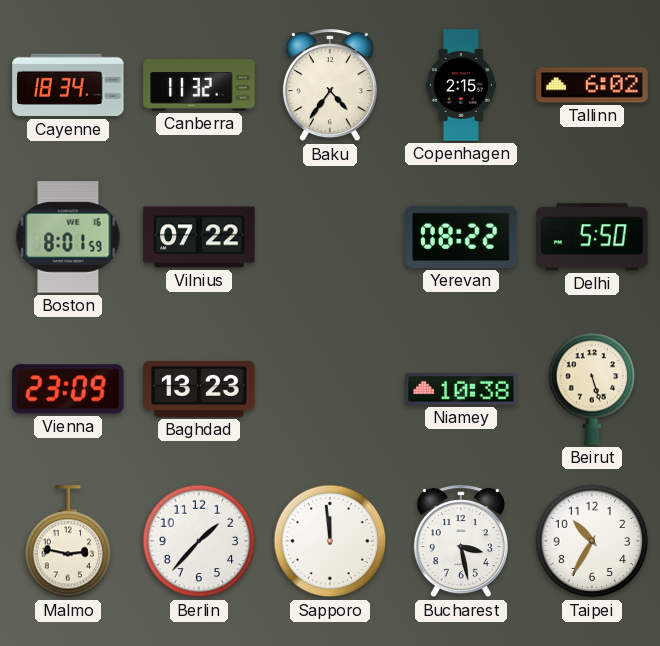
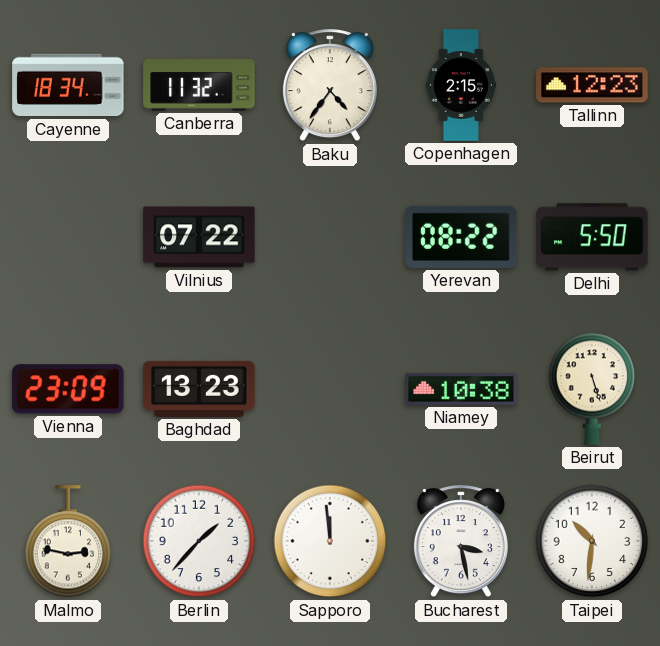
Tallinn: 6:02 -> 12:23 (592, 85)
Boston: 8:01 -> none (68, 237)
Taipei: 10:35 -> 10:31 (592, 541)
